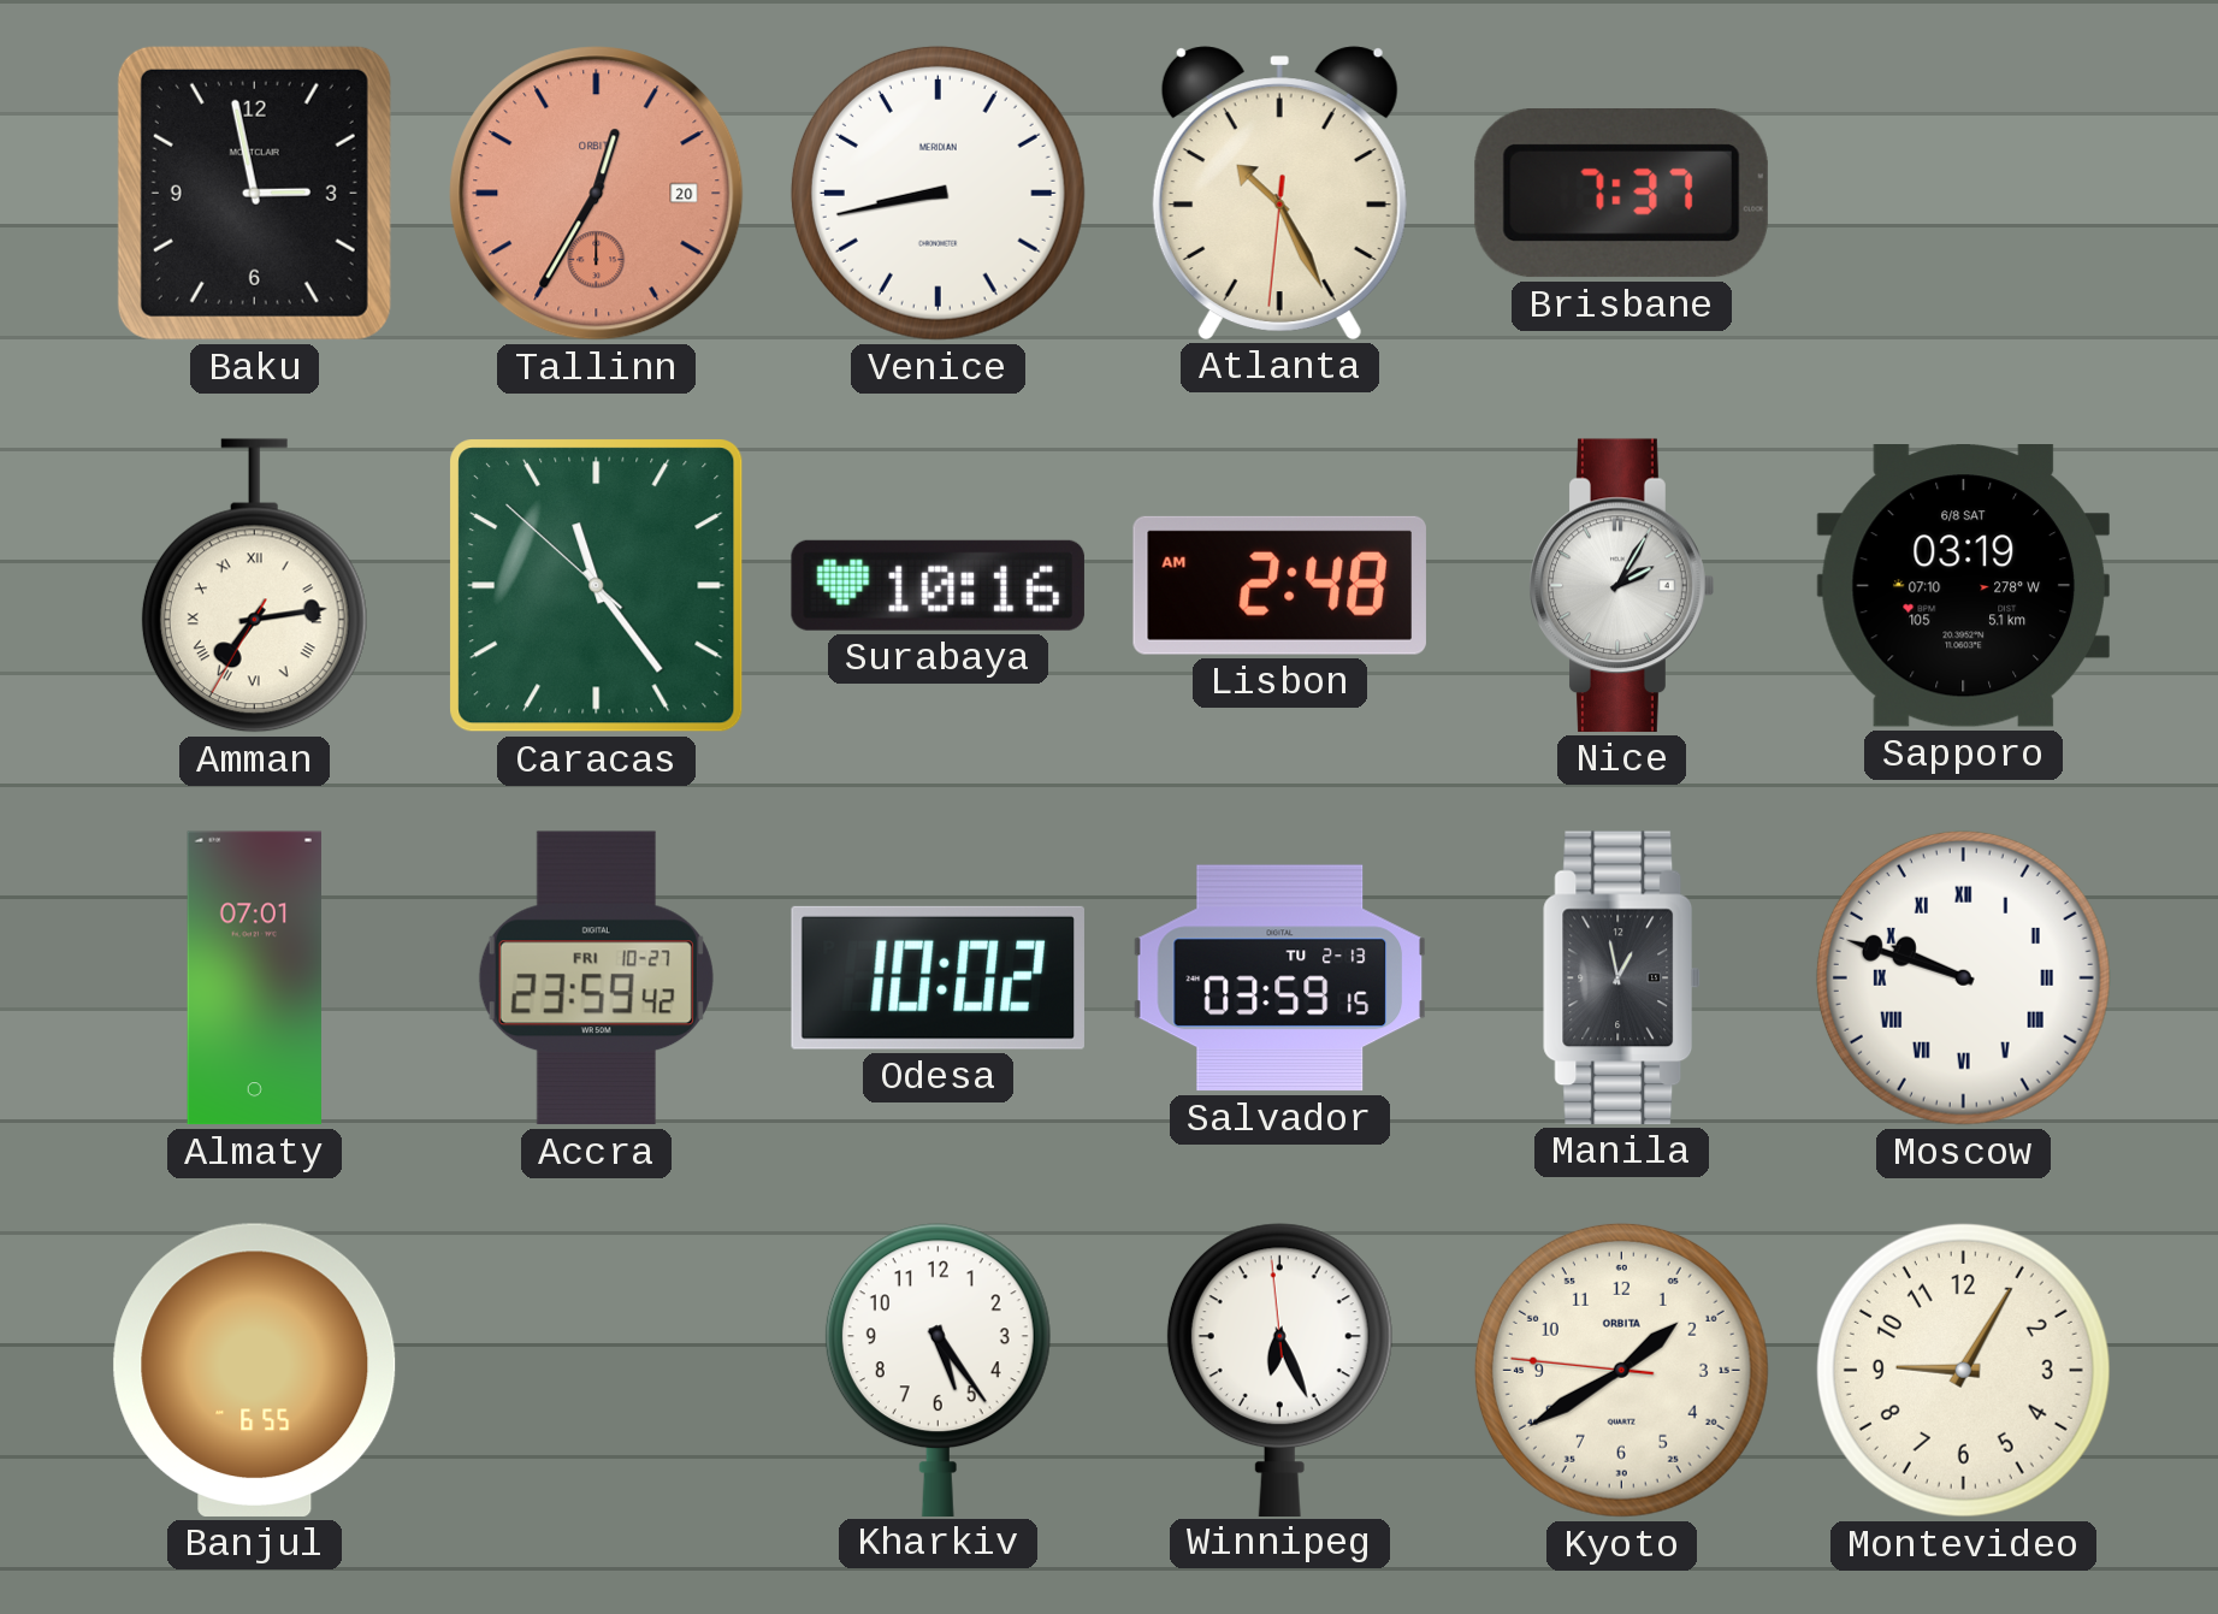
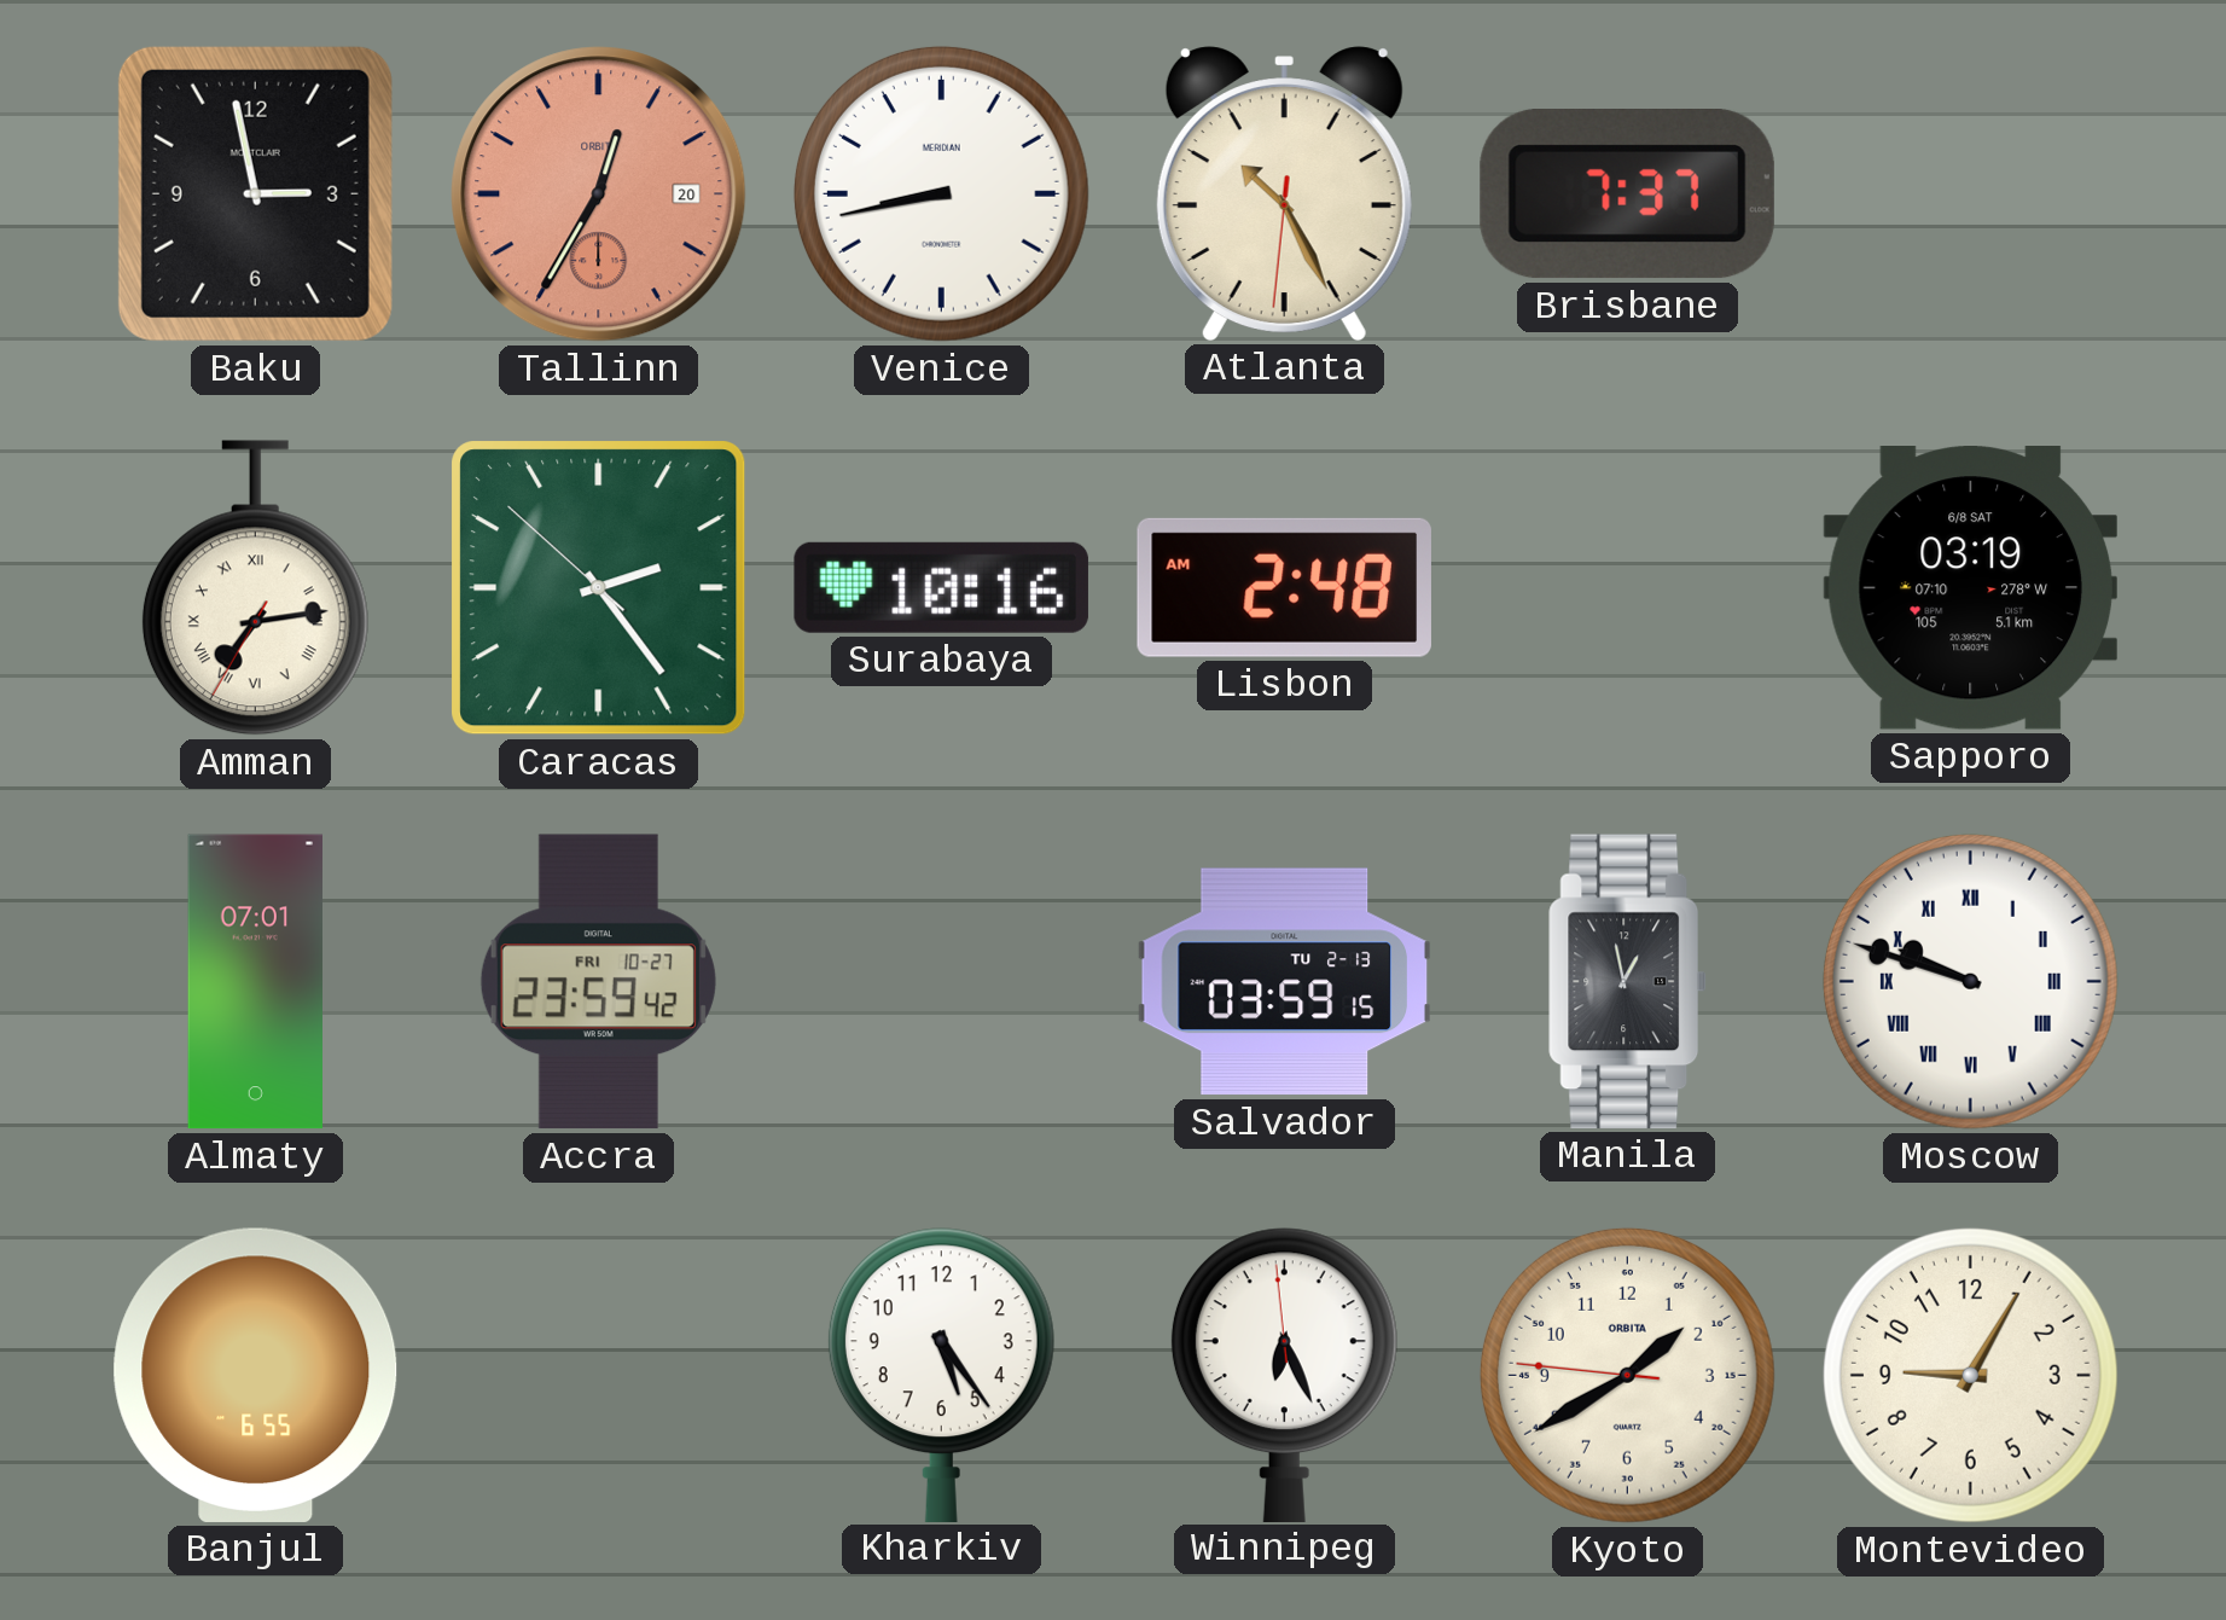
Caracas: 11:23 -> 2:23 (599, 588)
Nice: 2:05 -> none (1622, 585)
Odesa: 10:02 -> none (938, 977)
